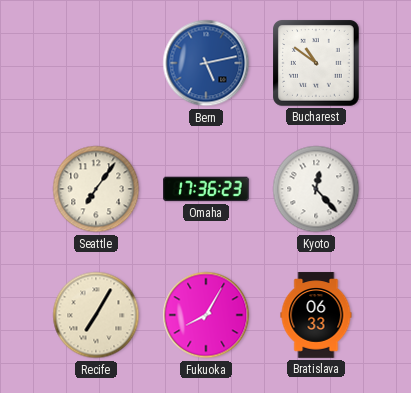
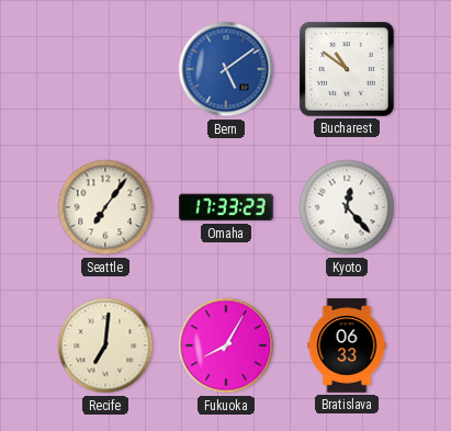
Bern: 5:13 -> 5:09 (226, 69)
Omaha: 17:36 -> 17:33 (226, 207)
Recife: 7:05 -> 7:01 (105, 345)
